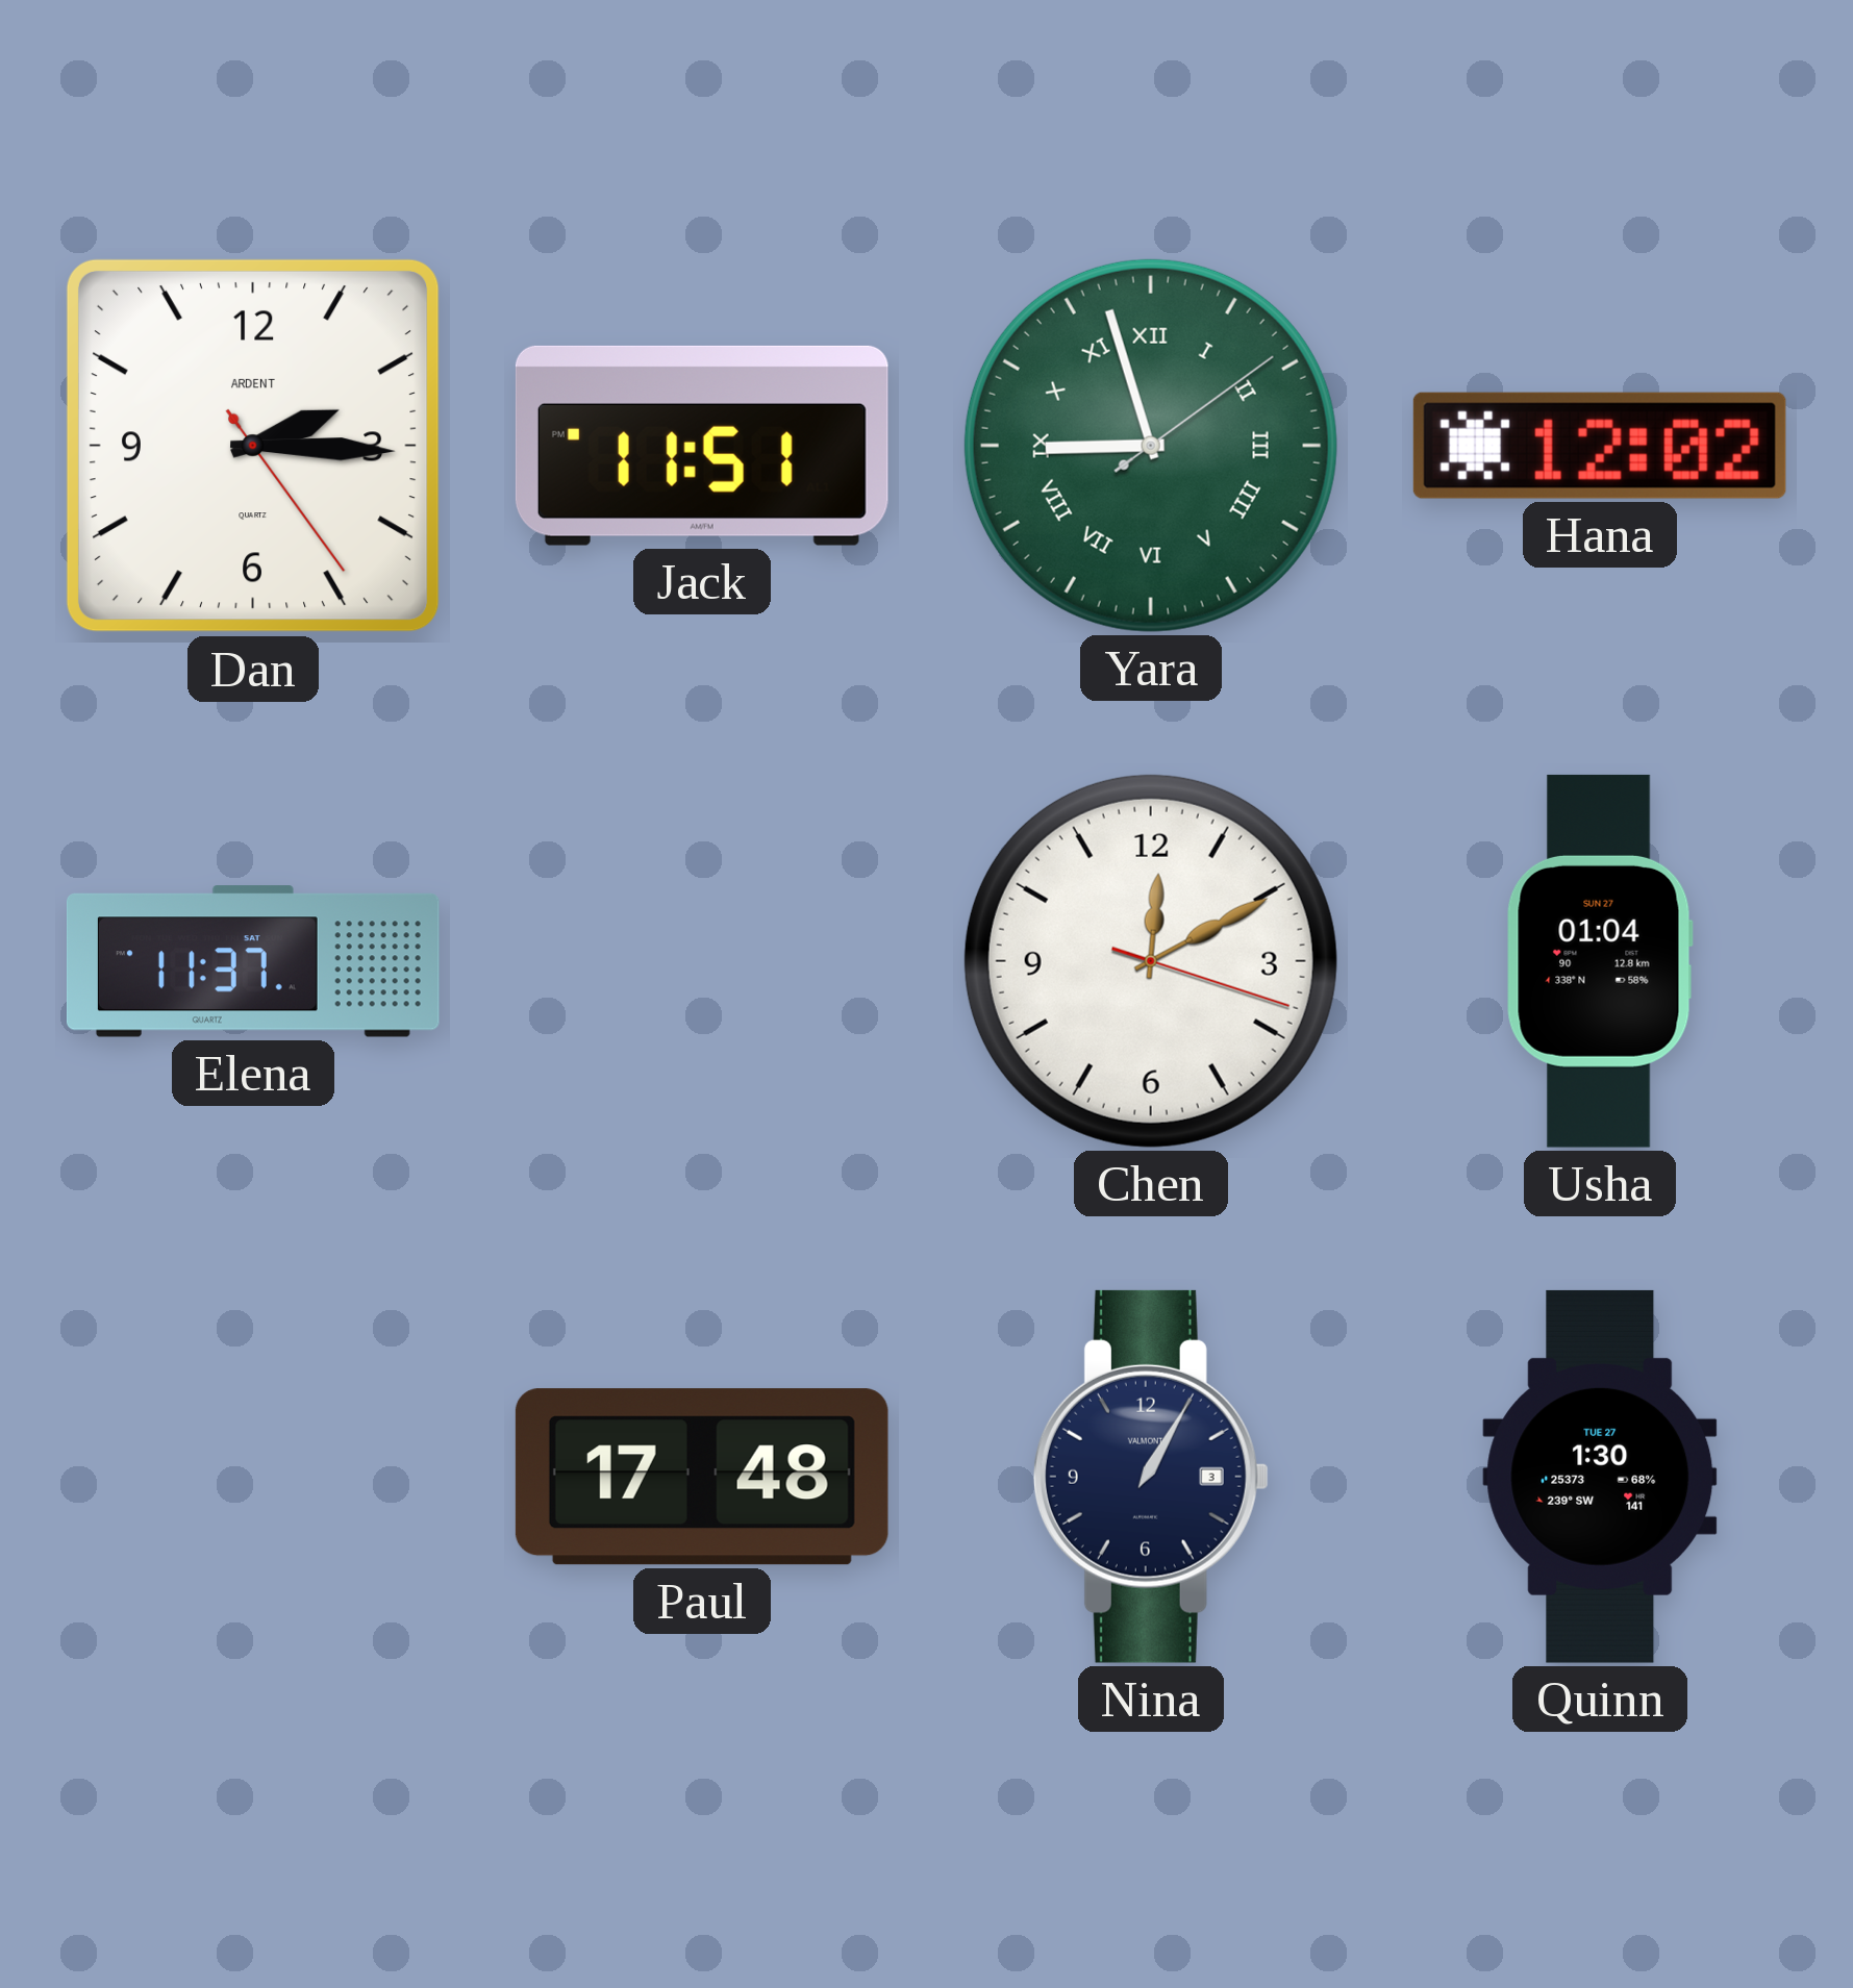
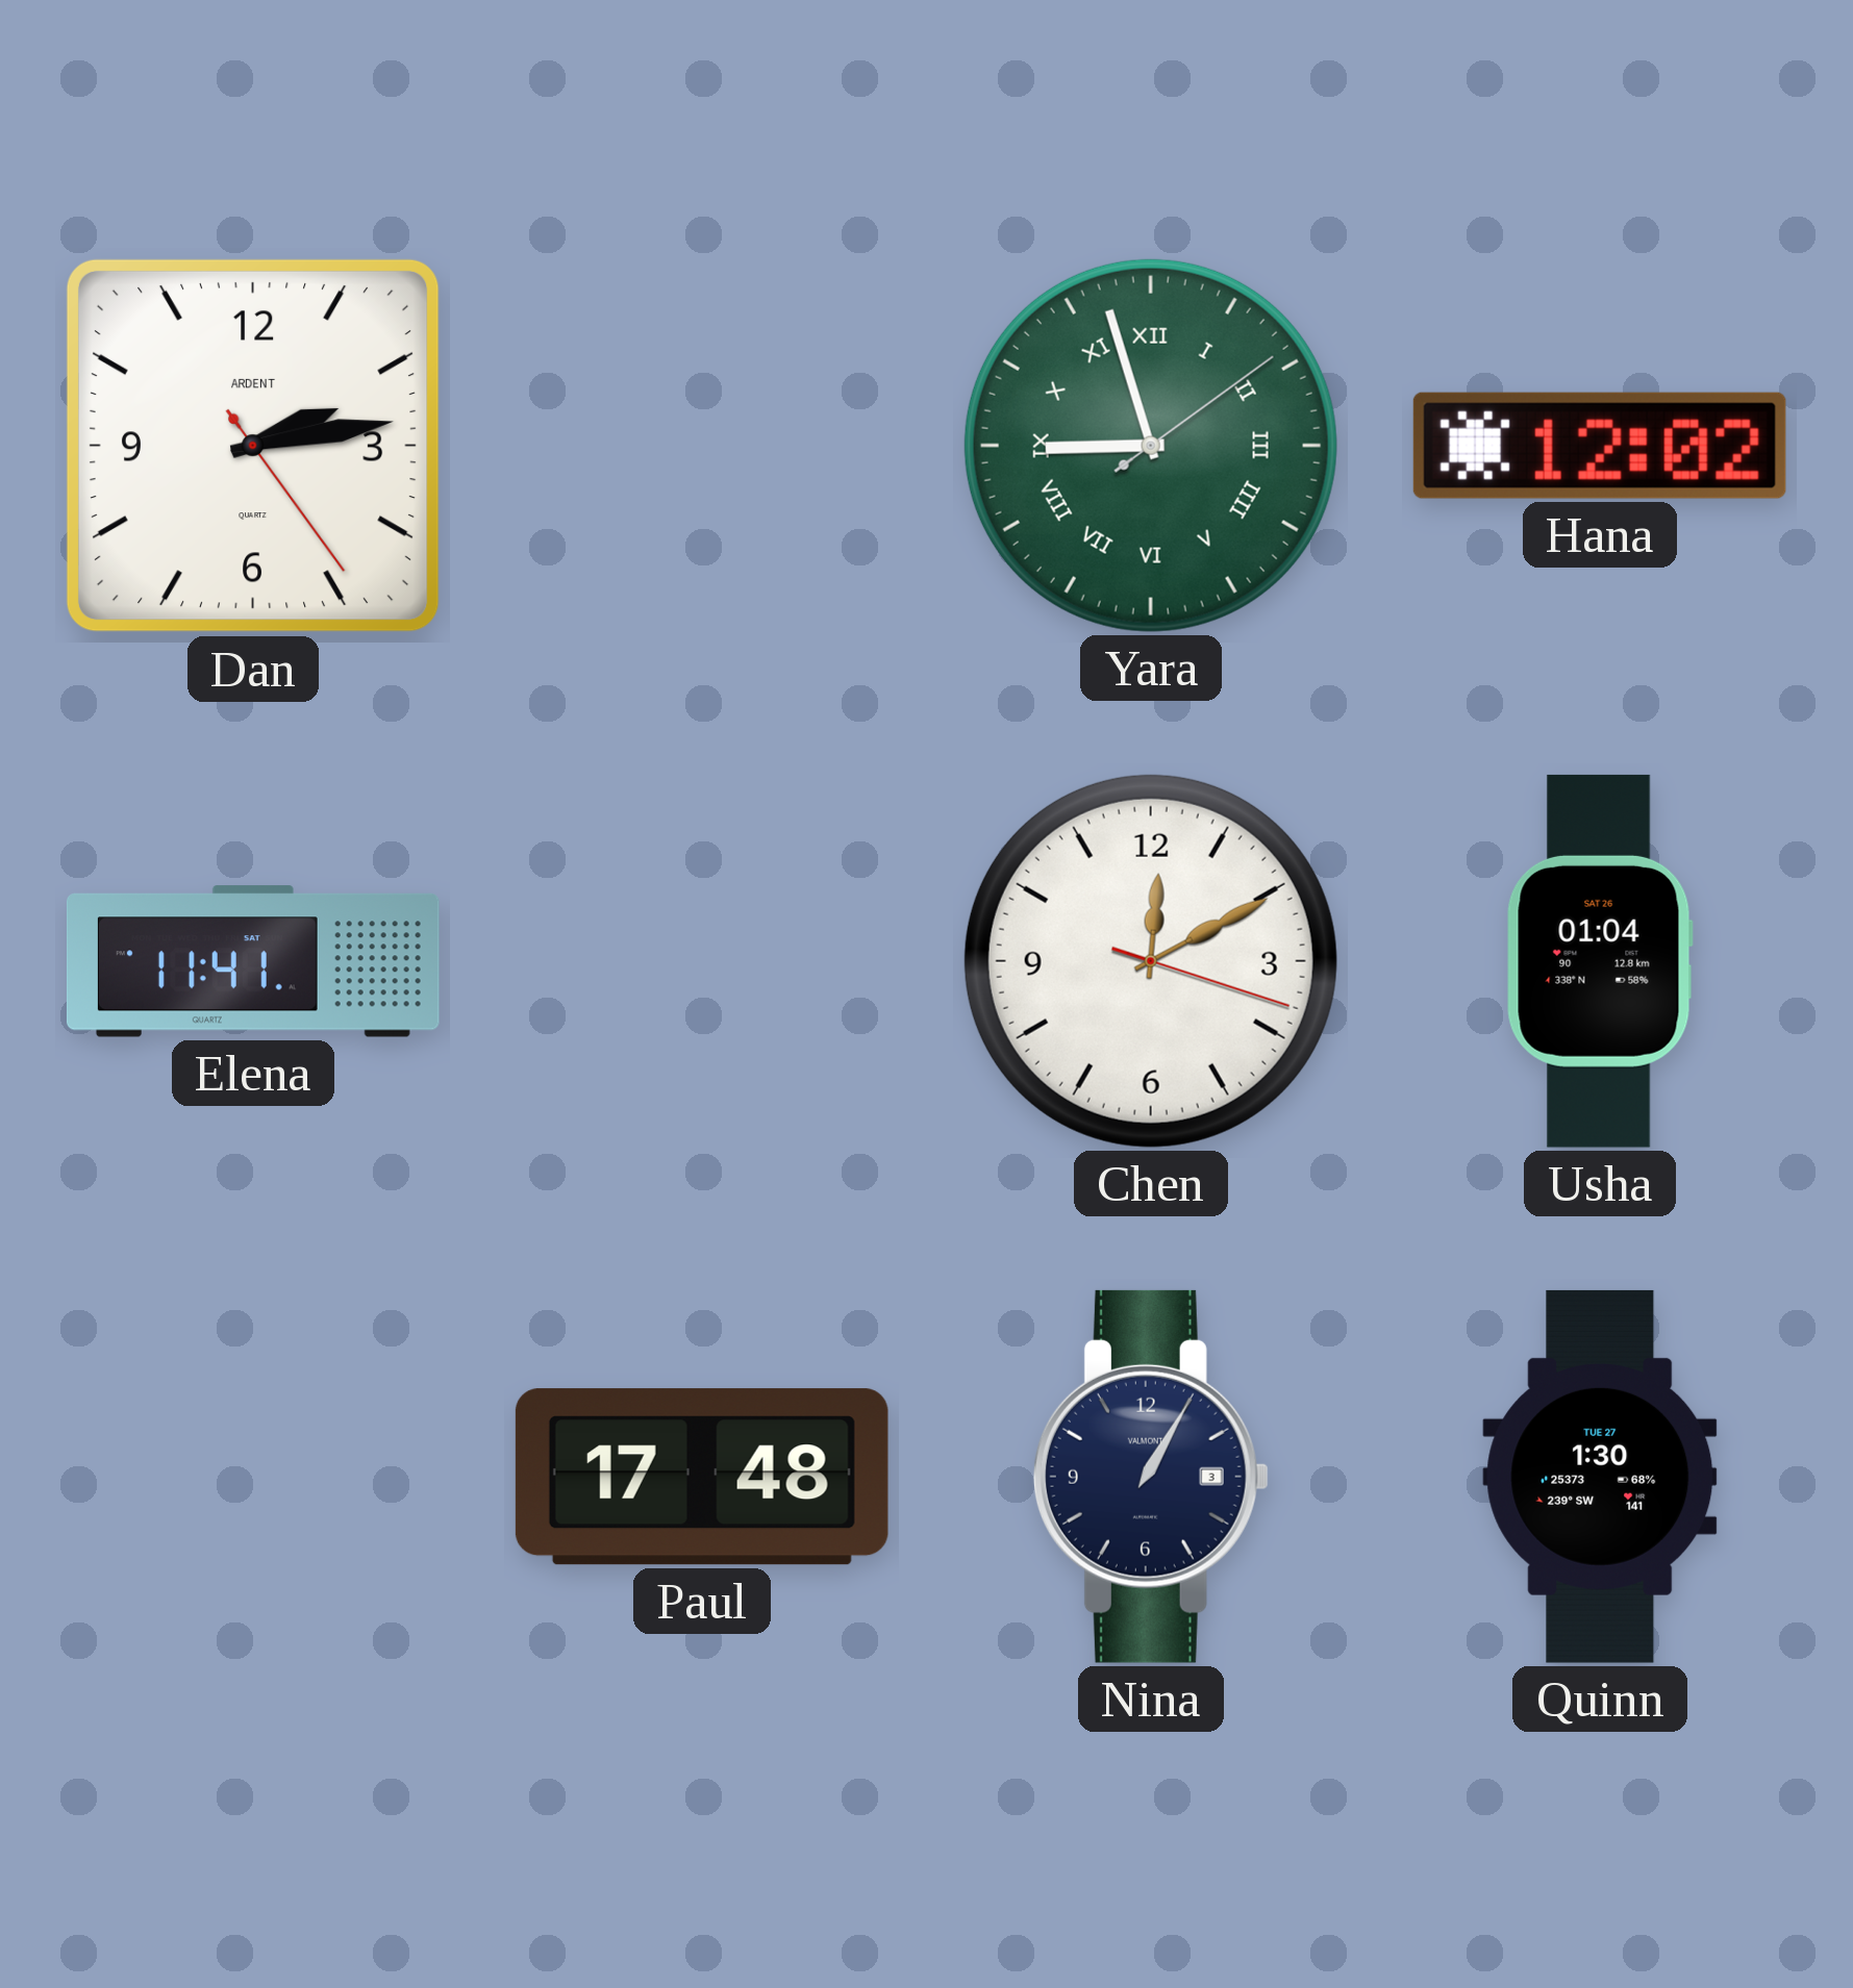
Dan: 2:15 -> 2:13 (253, 446)
Jack: 11:51 -> none (702, 446)
Elena: 11:37 -> 11:41 (253, 961)
Usha date: SUN 27 -> SAT 26 (1600, 961)
